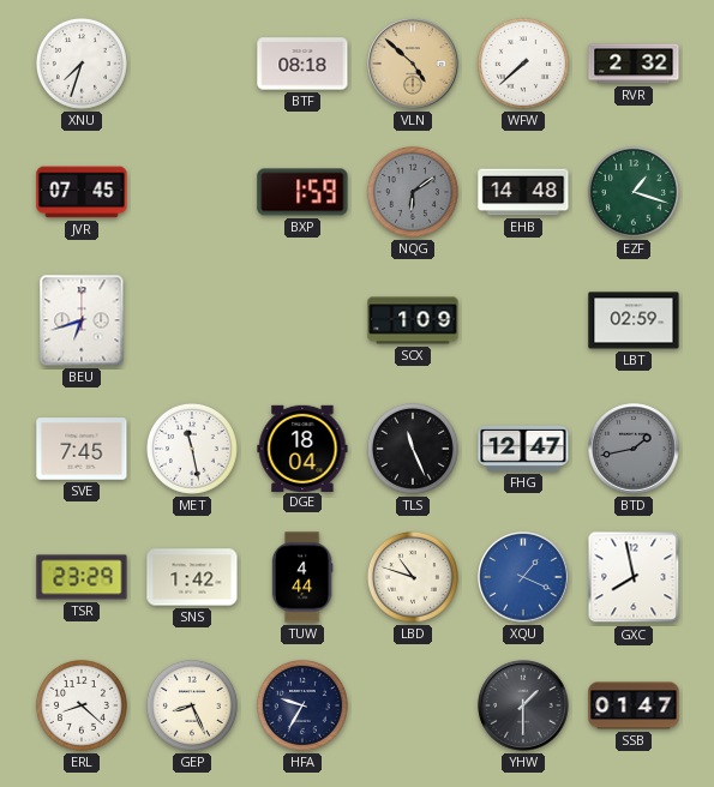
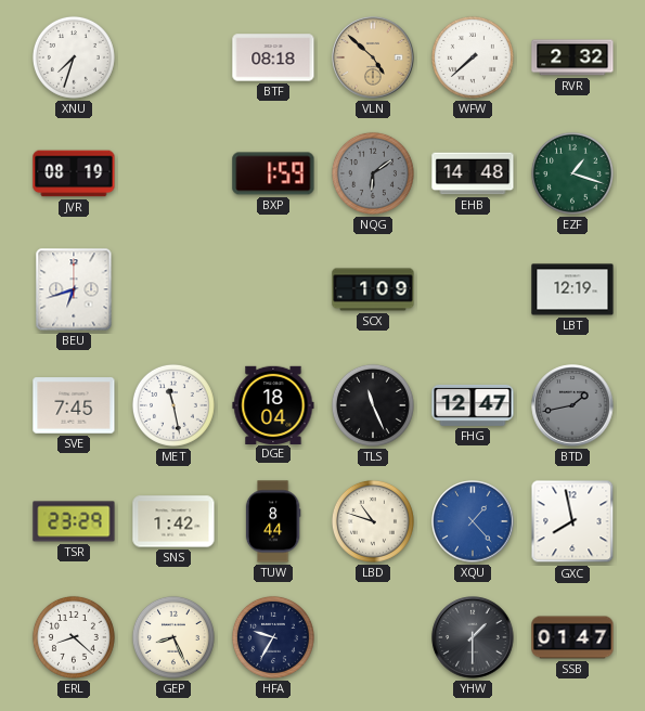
JVR: 07:45 -> 08:19 (74, 173)
LBT: 02:59 -> 12:19 (572, 289)
TUW: 4:44 -> 8:44 (273, 521)
XQU: 1:19 -> 1:23 (473, 521)
